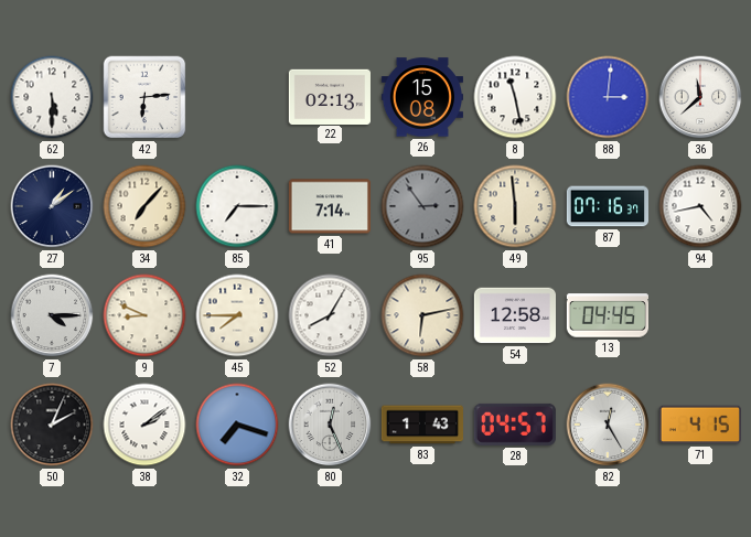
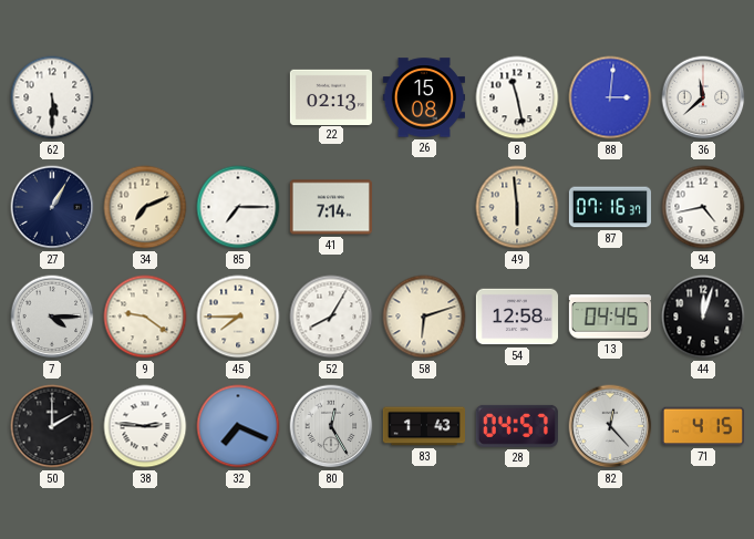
42: 6:14 -> none (144, 97)
27: 1:09 -> 1:05 (52, 207)
34: 7:07 -> 7:11 (145, 207)
95: 2:54 -> none (422, 206)
9: 8:49 -> 9:21 (145, 317)
58: 6:13 -> 6:12 (424, 317)
44: none -> 12:03 (703, 317)
50: 2:04 -> 2:00 (52, 426)
38: 2:09 -> 2:46 (145, 426)
32: 7:18 -> 7:19 (238, 426)
80: 12:26 -> 12:25 (331, 426)
82: 12:25 -> 12:23 (610, 426)
